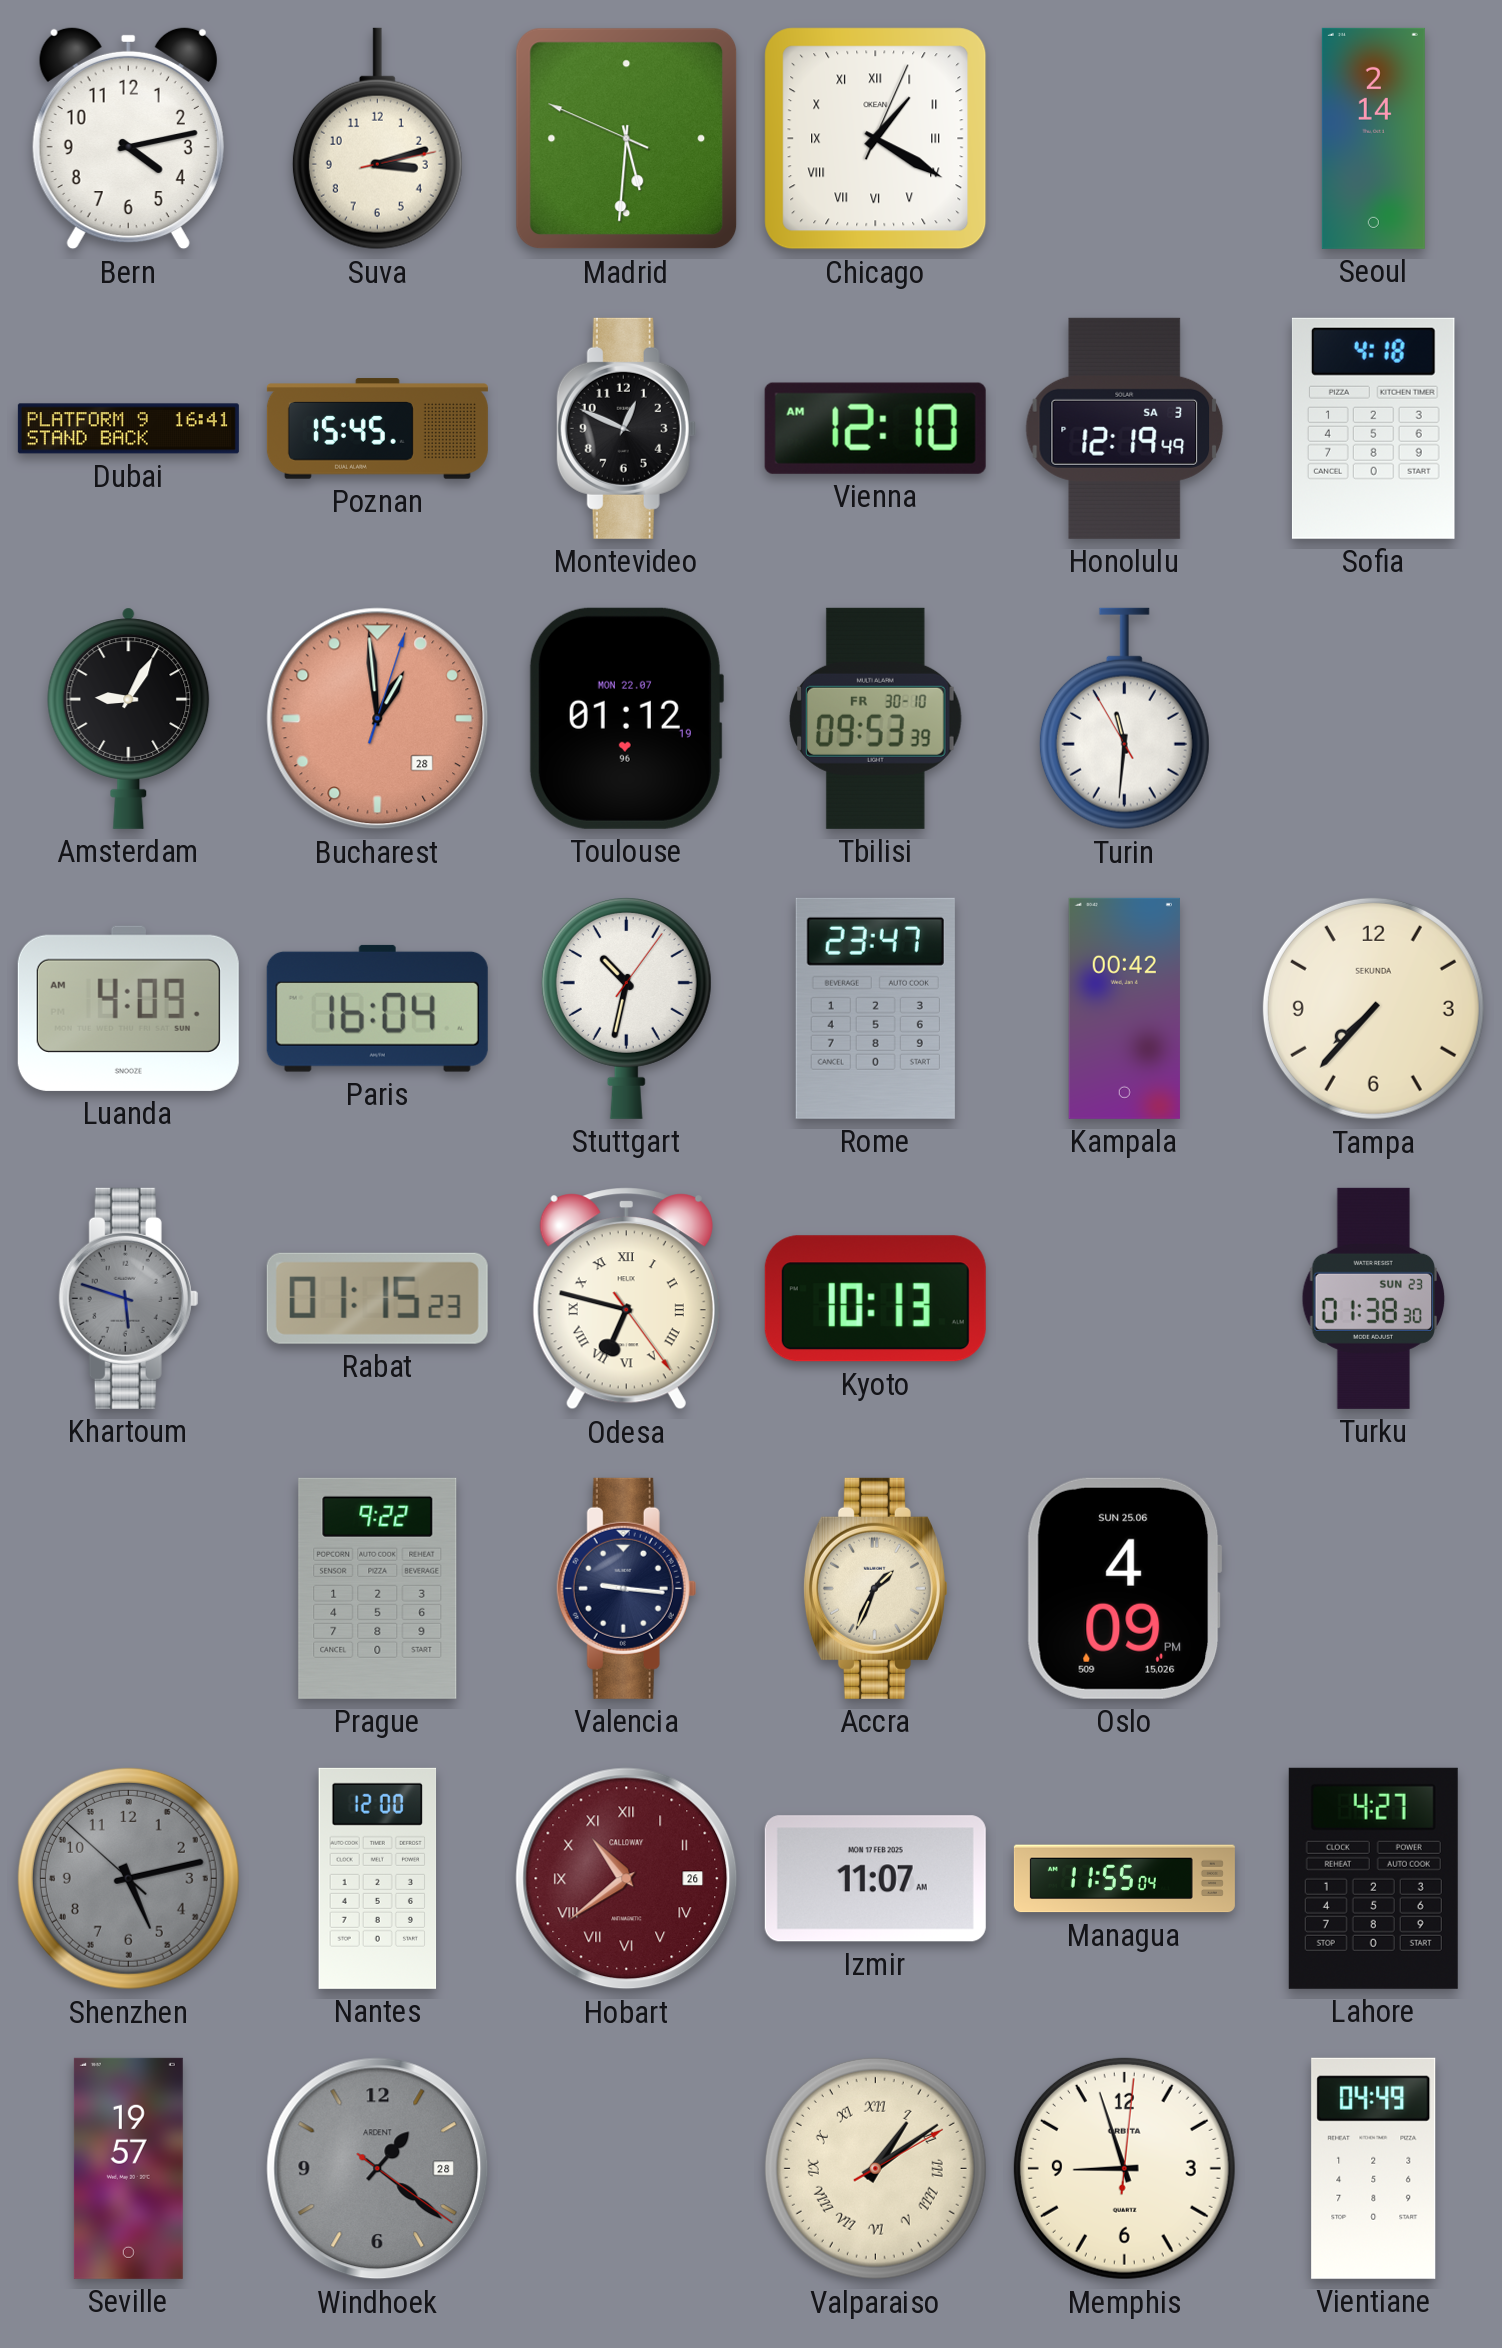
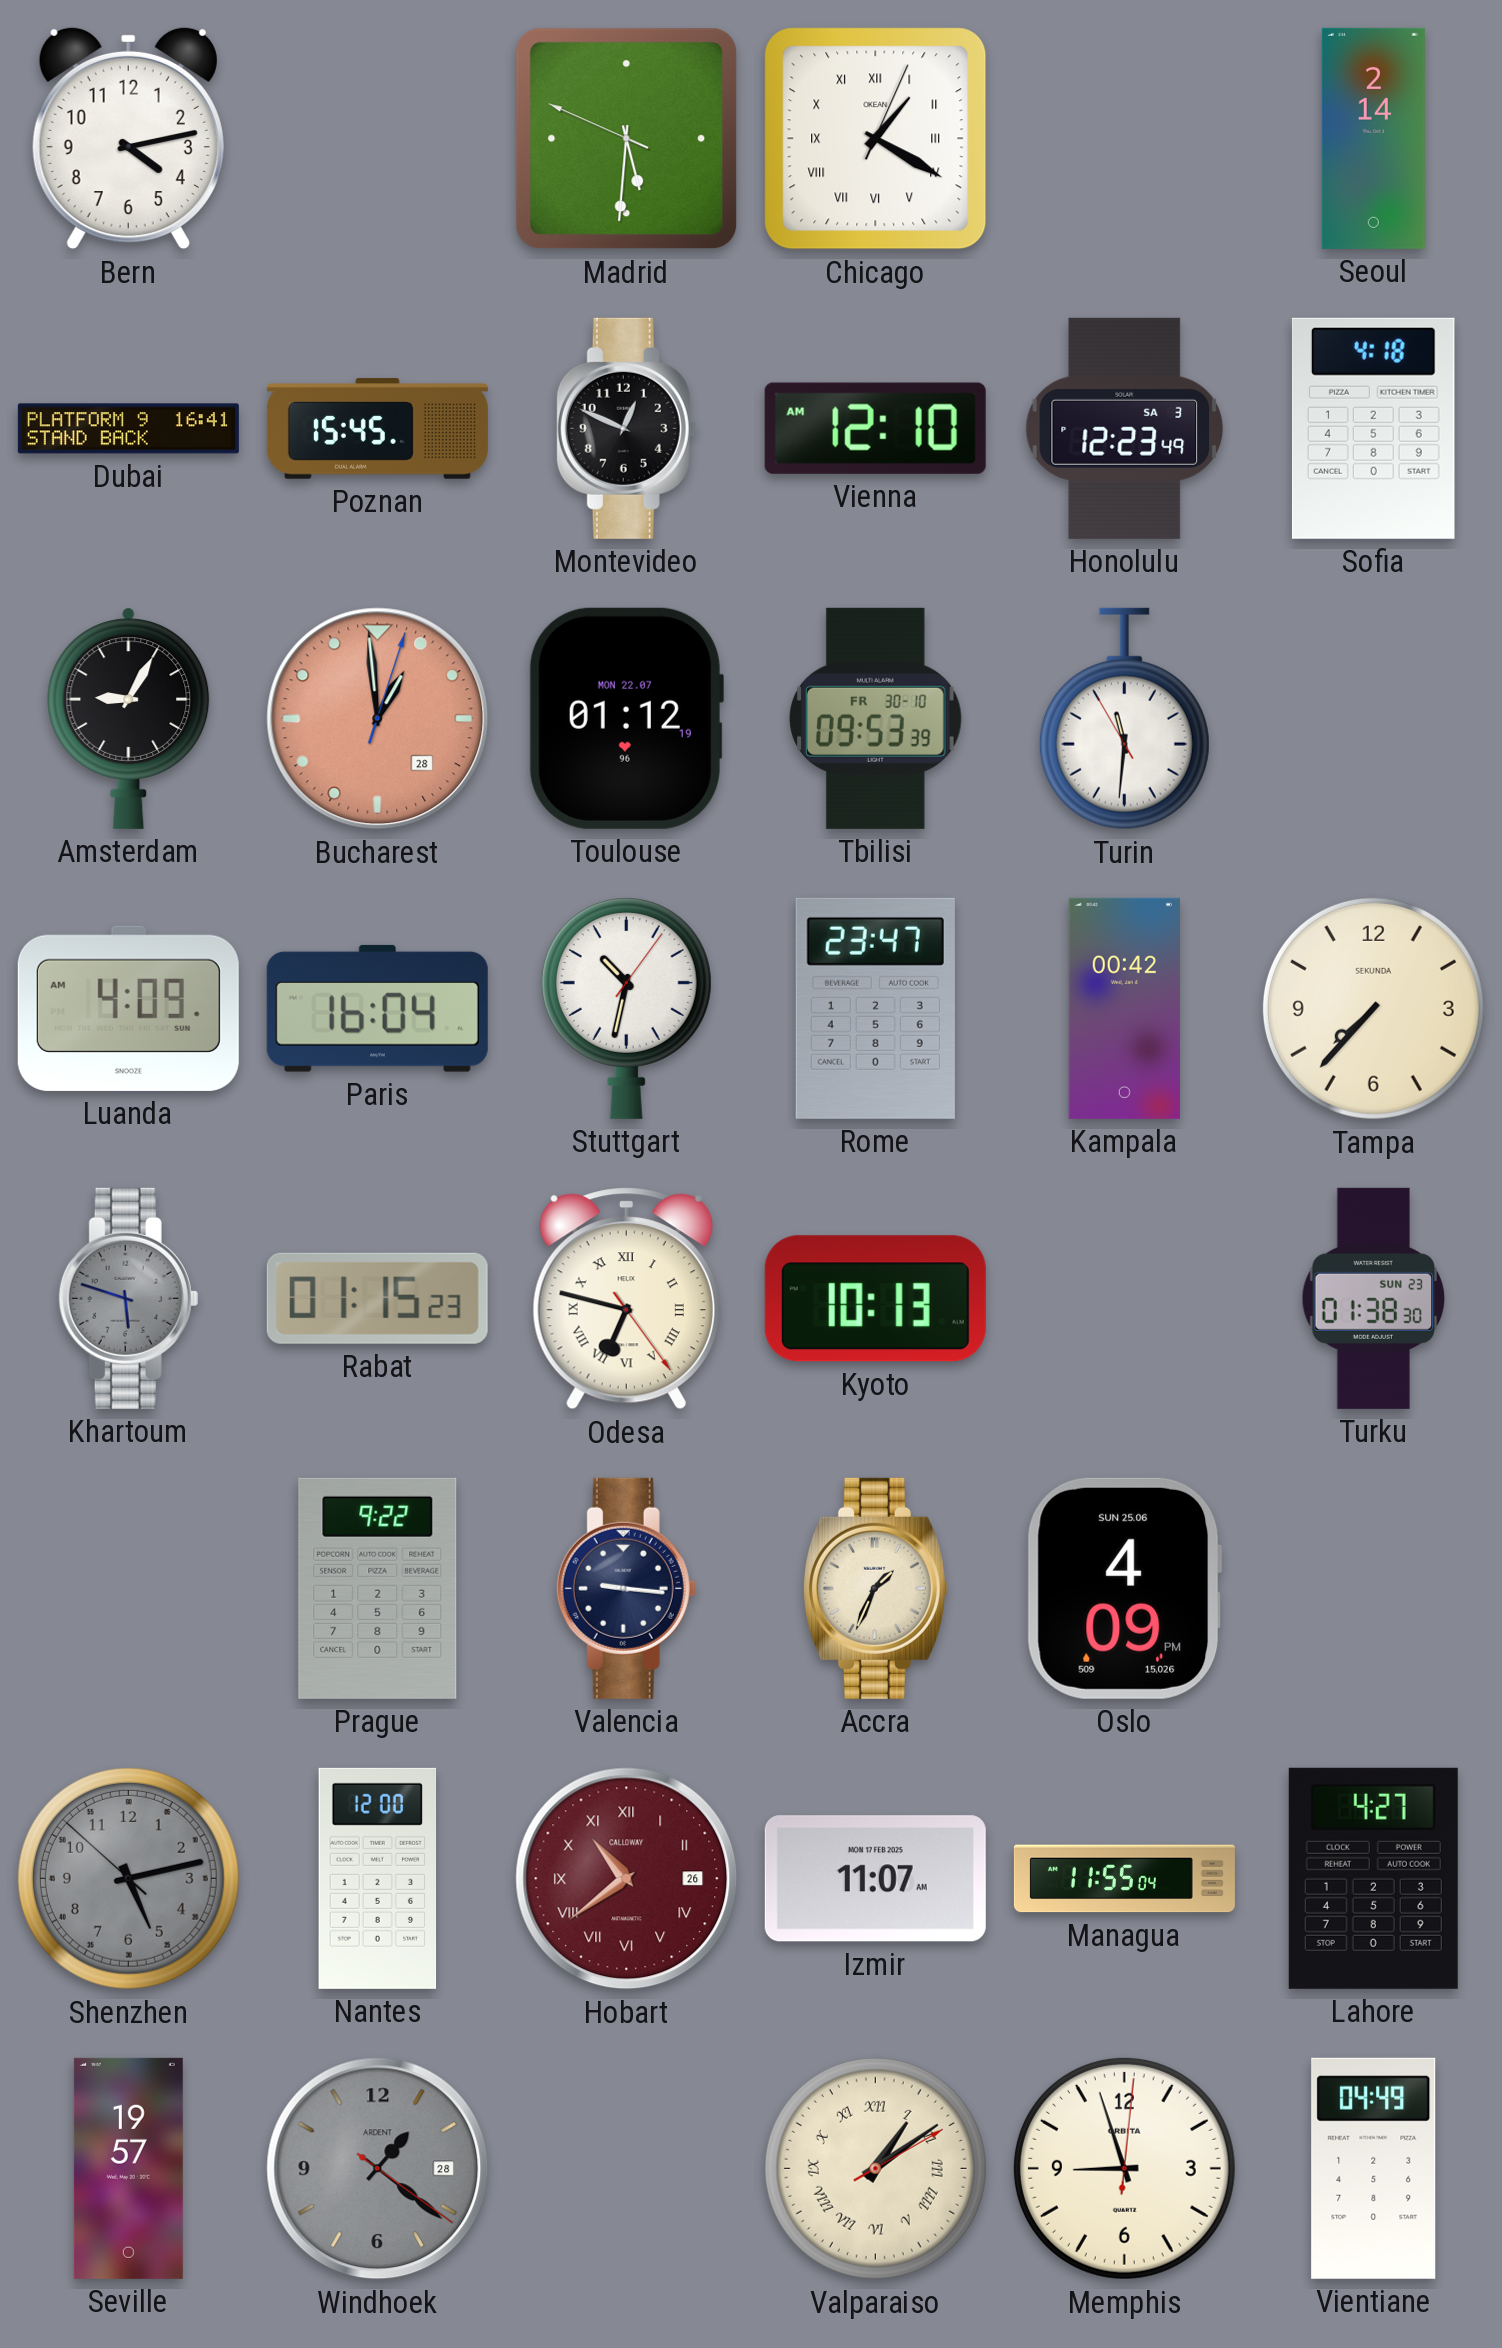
Suva: 3:12 -> none (377, 139)
Honolulu: 12:19 -> 12:23 (1125, 428)
